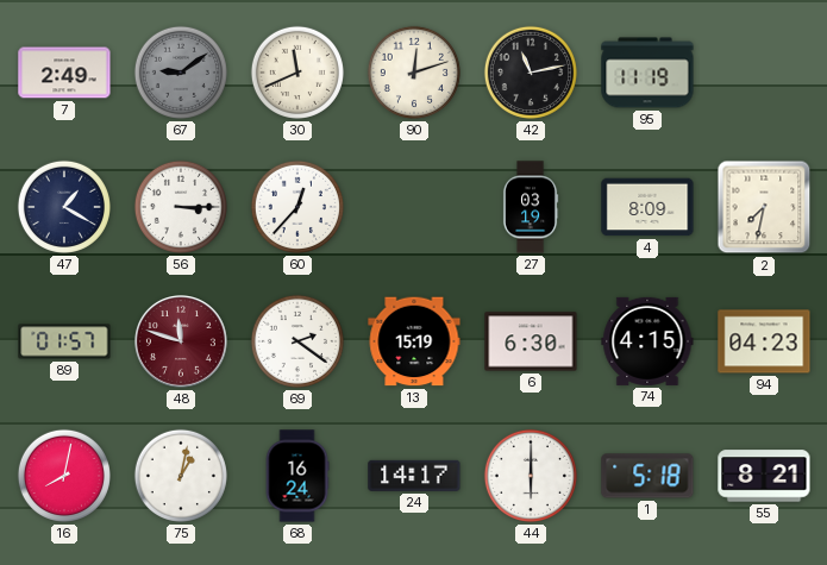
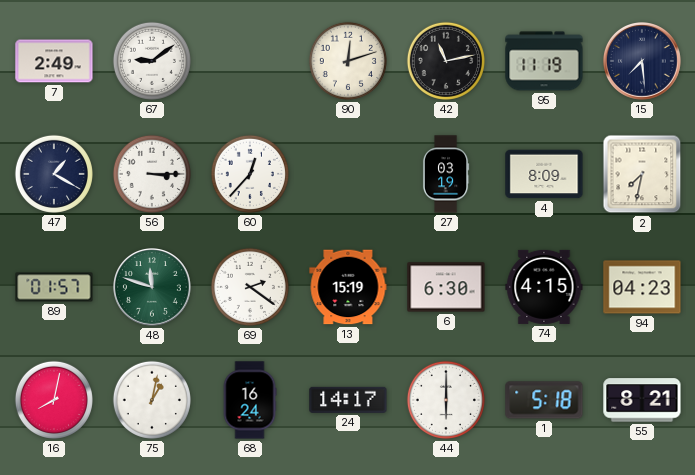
67 dial: grey -> white (152, 61)
30: 11:41 -> none (297, 73)
15: none -> 7:29 (643, 62)
48 dial: burgundy -> green (153, 288)
